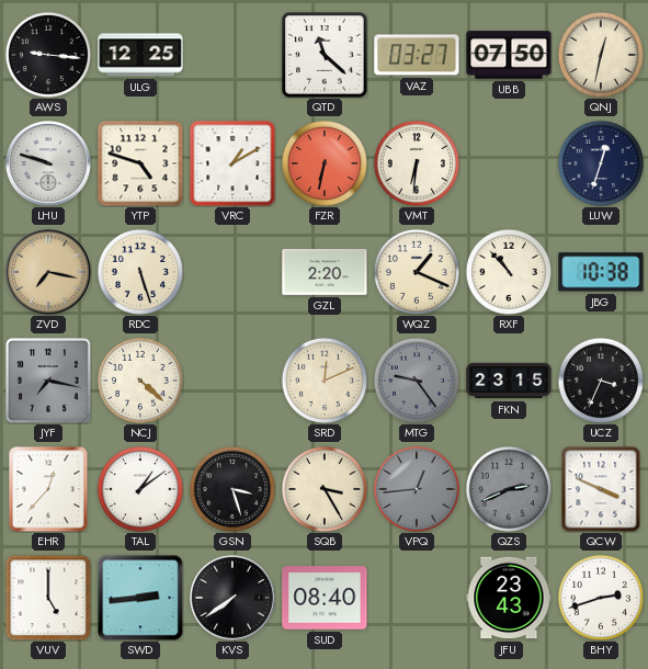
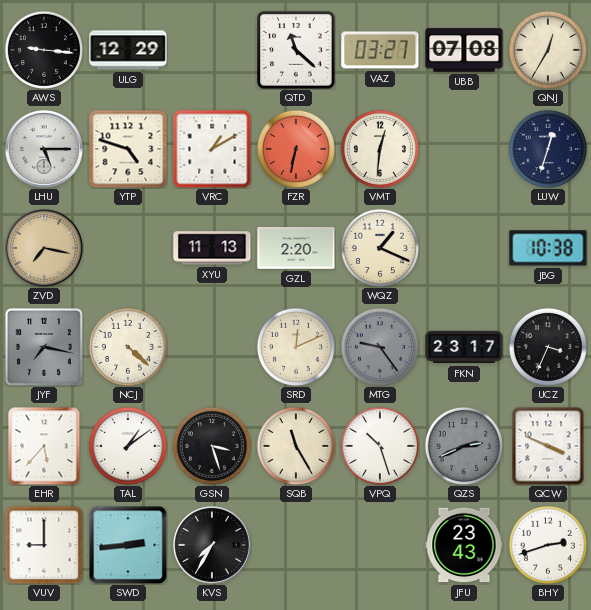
ULG: 12:25 -> 12:29 (128, 50)
UBB: 07:50 -> 07:08 (464, 50)
QNJ: 12:32 -> 12:35 (548, 50)
LHU: 9:48 -> 5:15 (45, 150)
VMT: 6:31 -> 12:31 (380, 149)
RDC: 5:27 -> none (140, 272)
XYU: none -> 11:13 (212, 248)
RXF: 10:53 -> none (509, 272)
FKN: 23:15 -> 23:17 (464, 347)
EHR: 12:37 -> 5:37 (44, 446)
SQB: 3:25 -> 11:25 (296, 446)
VPQ: 12:44 -> 10:27 (380, 446)
VPQ dial: grey -> white (380, 446)
VUV: 5:00 -> 9:00 (44, 545)
KVS: 7:39 -> 7:35 (213, 546)
SUD: 08:40 -> none (325, 598)
